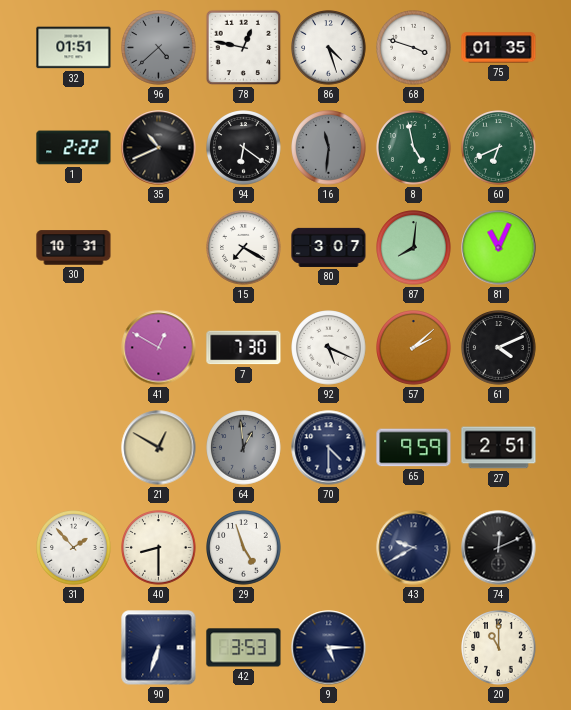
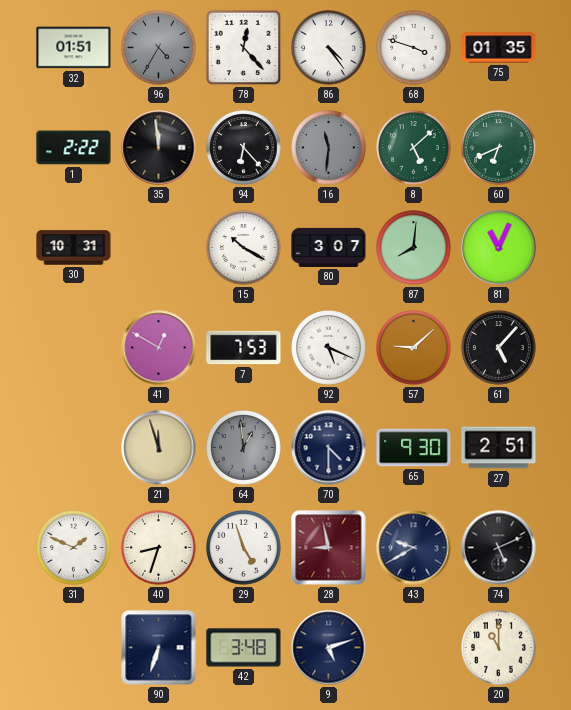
96: 4:38 -> 4:35 (159, 48)
78: 12:47 -> 12:23 (244, 48)
86: 4:27 -> 4:24 (329, 48)
35: 10:41 -> 11:59 (159, 148)
94: 6:21 -> 6:23 (244, 148)
8: 4:58 -> 5:08 (414, 148)
15: 7:20 -> 10:20 (244, 248)
7: 7:30 -> 7:53 (244, 348)
57: 2:08 -> 9:08 (414, 348)
61: 4:11 -> 5:07 (499, 348)
21: 12:50 -> 11:57 (159, 448)
65: 9:59 -> 9:30 (414, 448)
31: 1:53 -> 1:49 (74, 548)
40: 8:30 -> 8:33 (159, 548)
28: none -> 8:58 (329, 548)
74: 12:11 -> 5:11 (499, 548)
42: 3:53 -> 3:48 (244, 648)
9: 5:15 -> 5:12 (329, 648)
